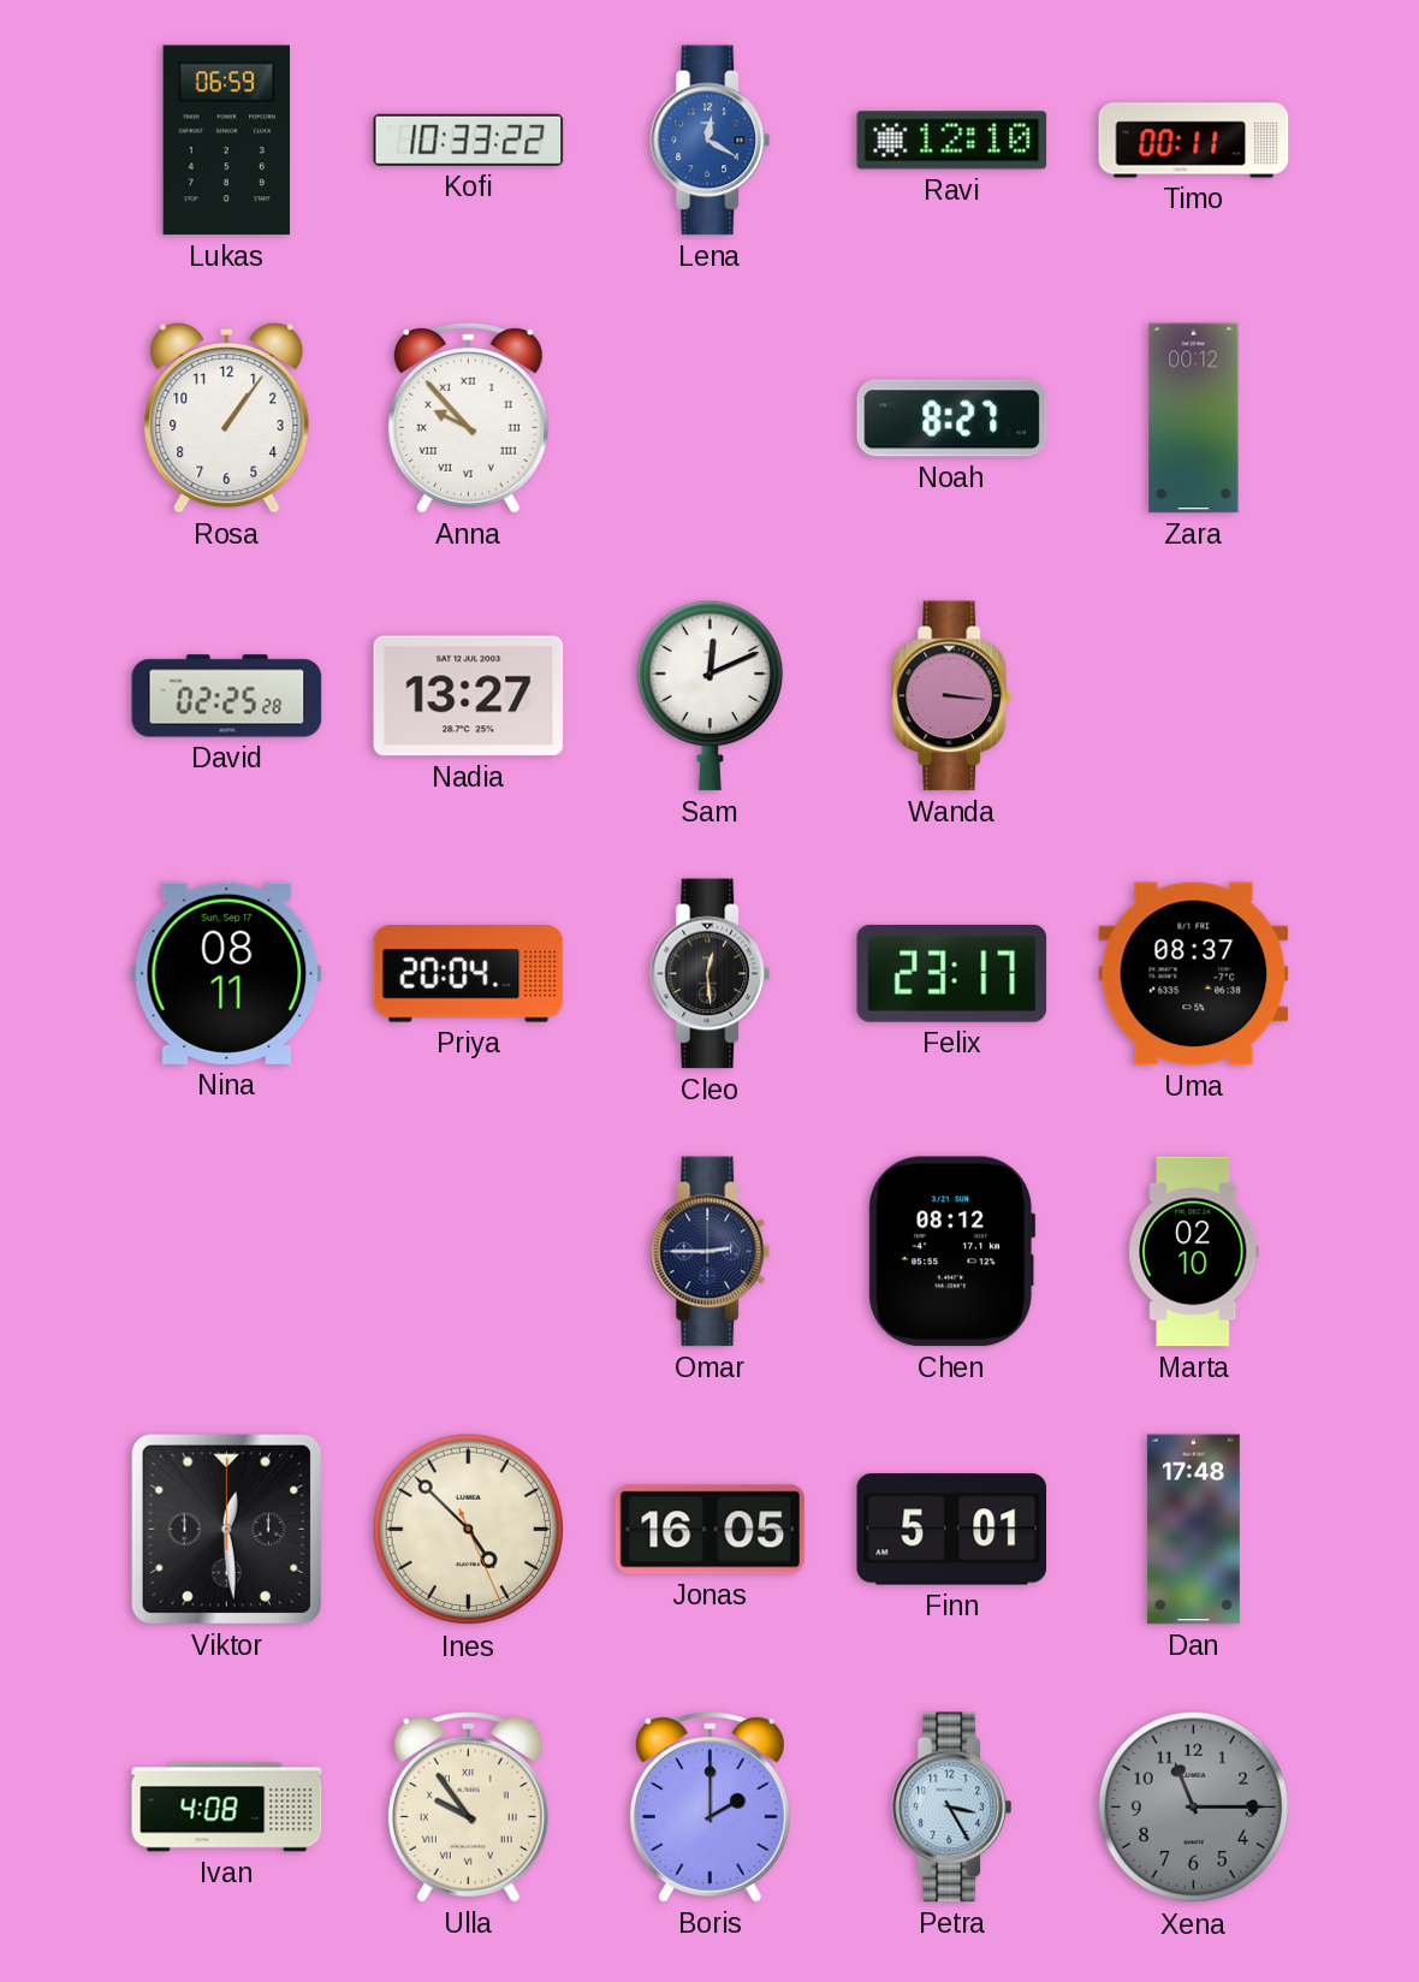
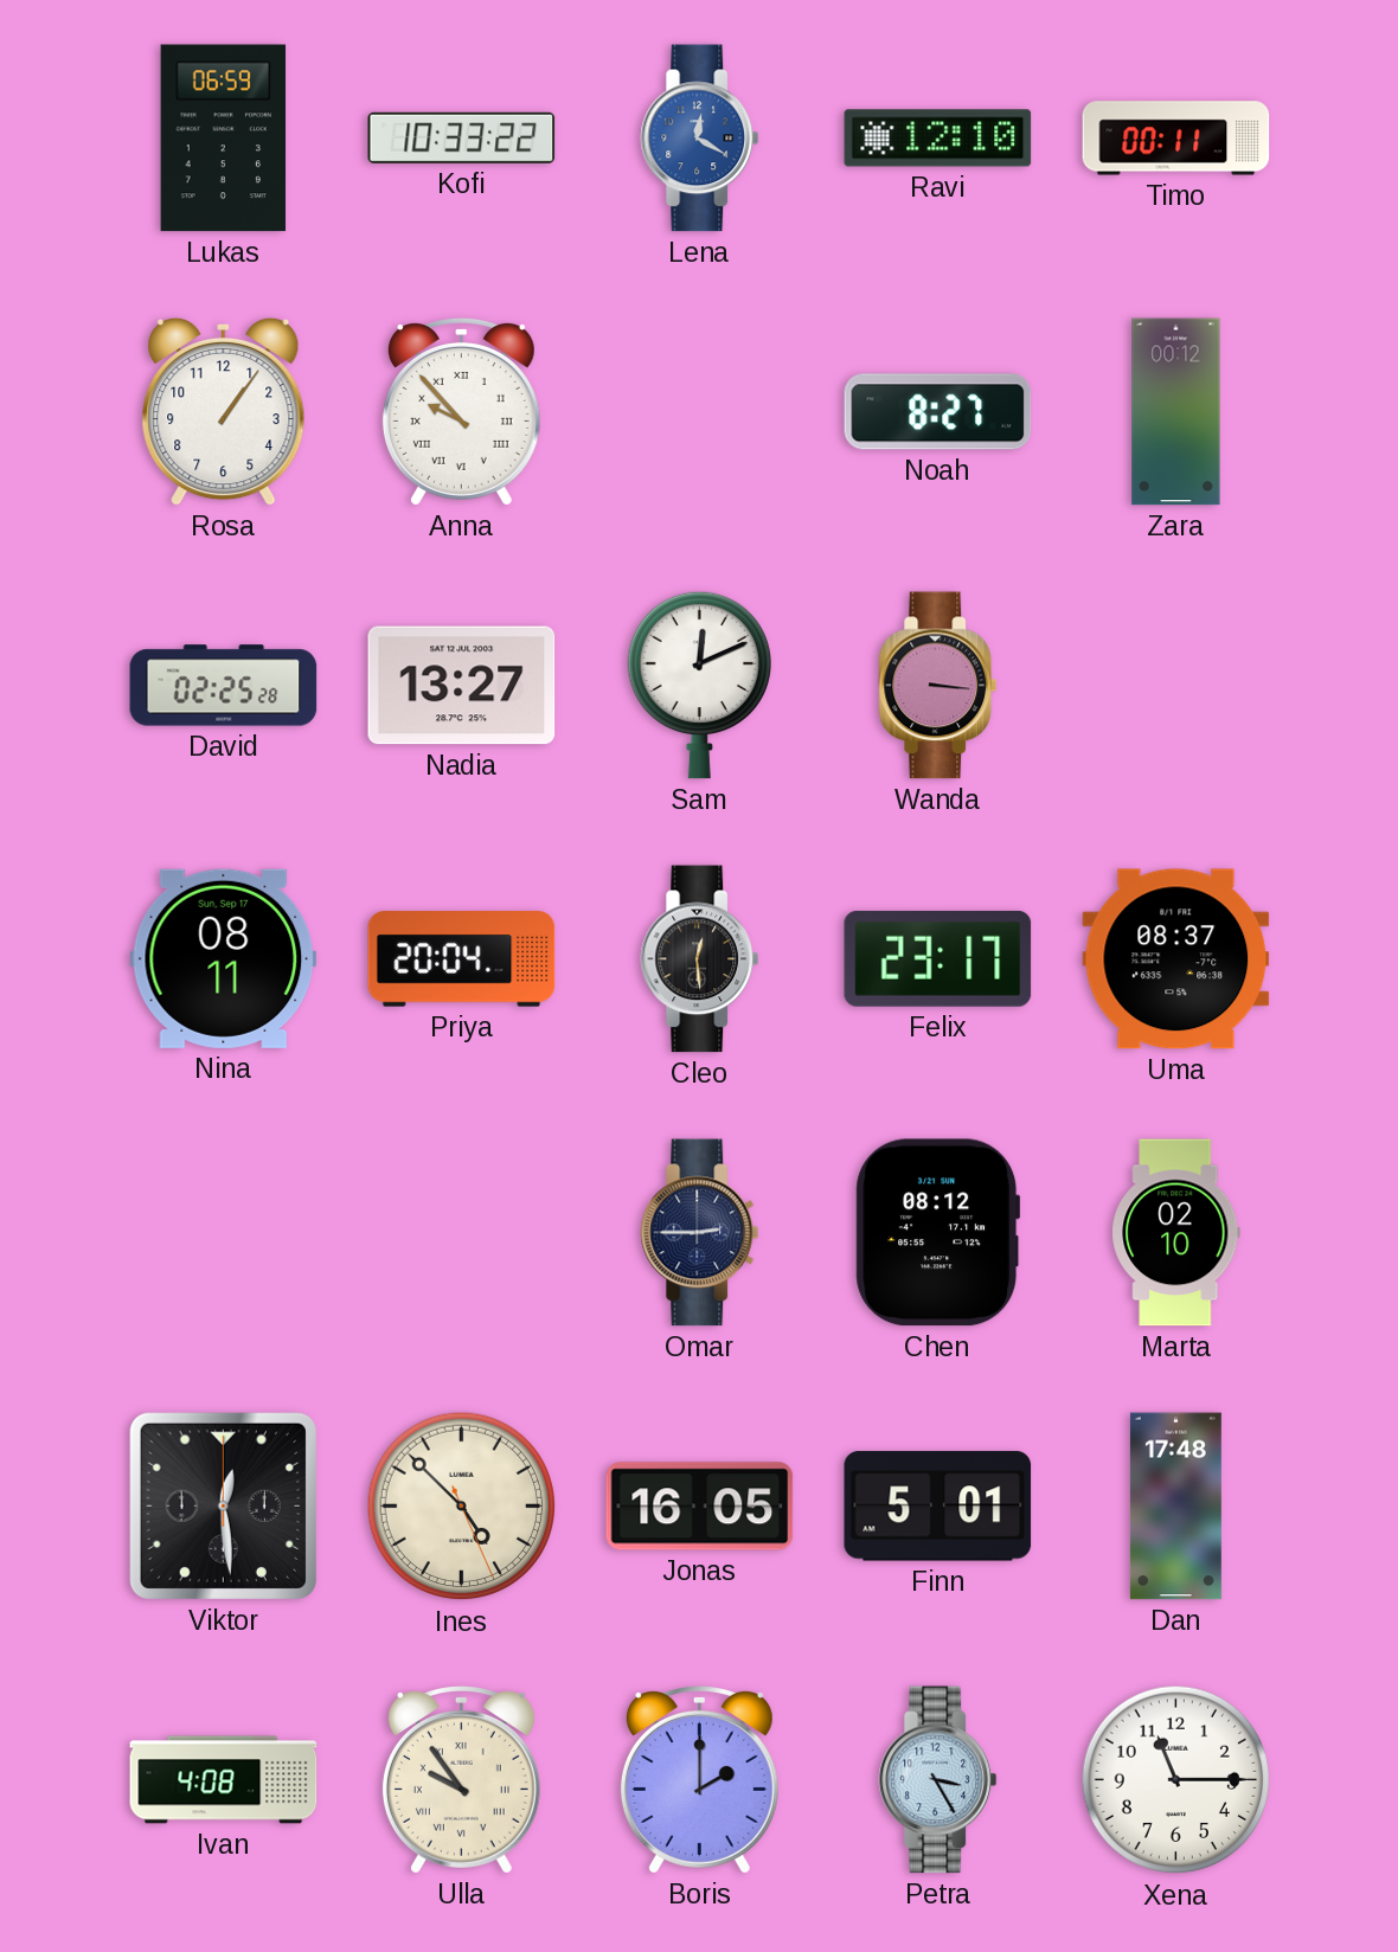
Xena dial: grey -> white (1176, 1780)
